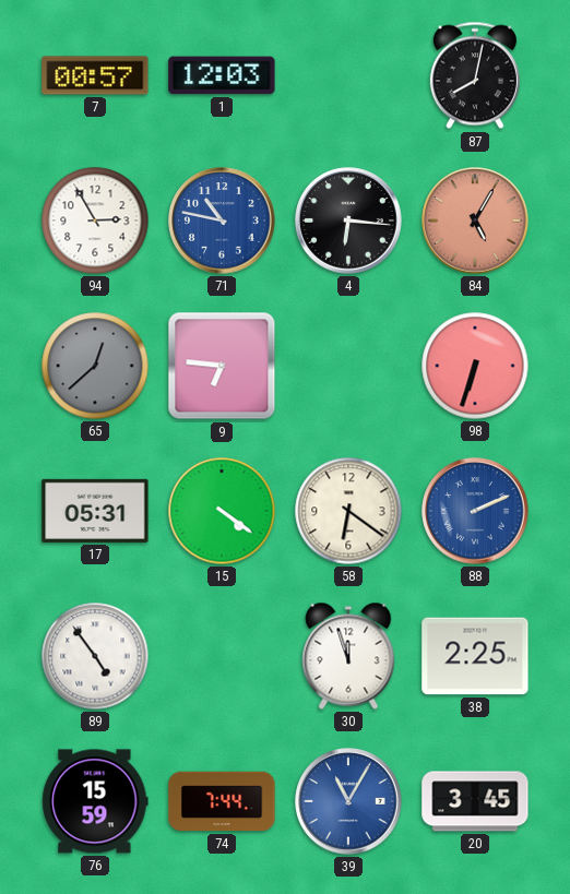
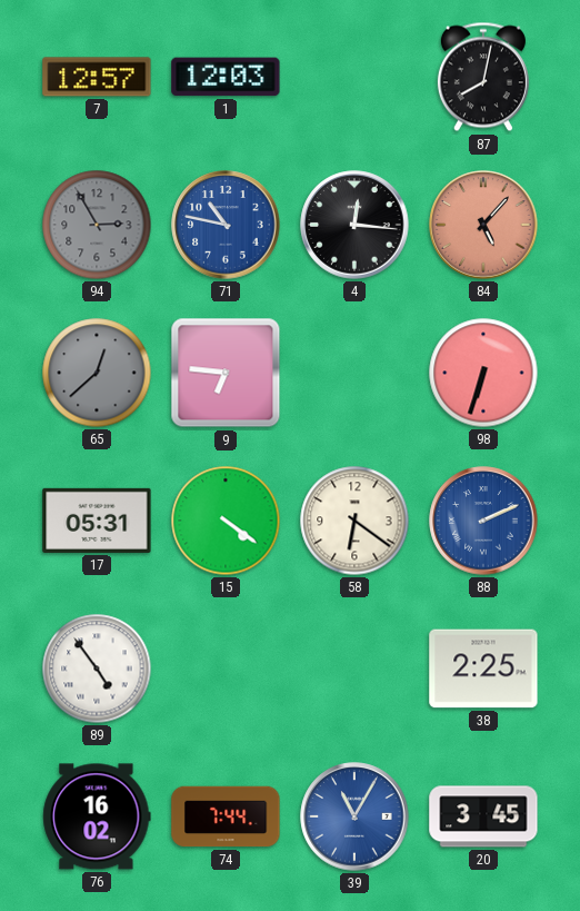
7: 00:57 -> 12:57 (97, 77)
94 dial: white -> grey (97, 225)
4: 6:16 -> 12:16 (354, 225)
84: 5:05 -> 5:07 (483, 225)
30: 11:57 -> none (348, 656)
76: 15:59 -> 16:02 (97, 816)
